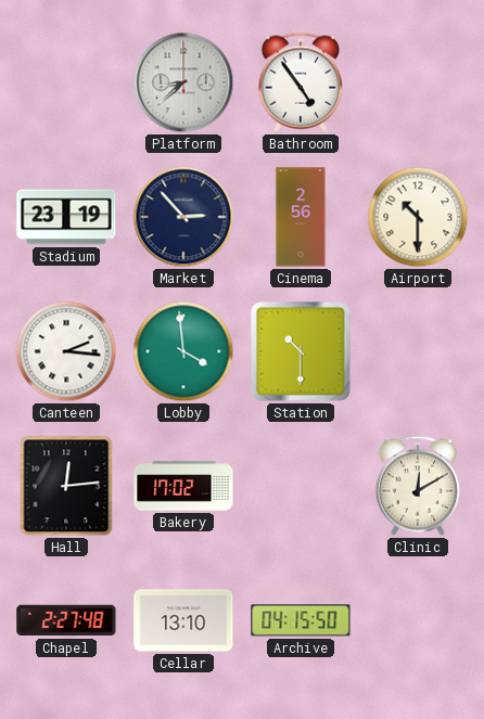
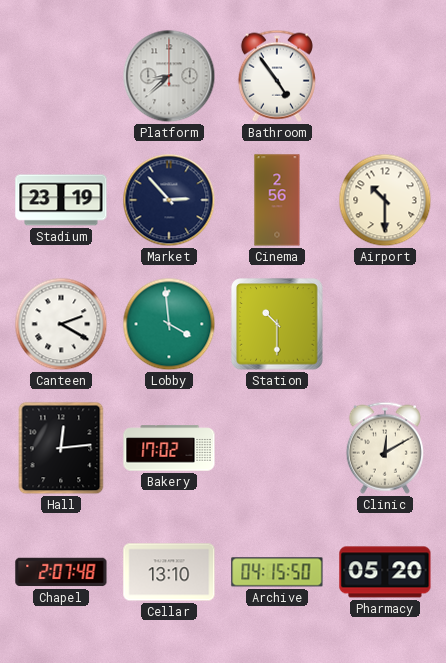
Canteen: 2:16 -> 2:20 (61, 324)
Chapel: 2:27 -> 2:07 (61, 572)
Pharmacy: none -> 05:20 (385, 572)
